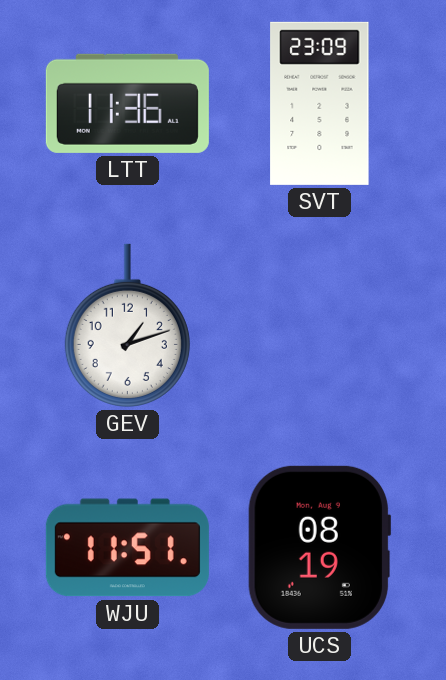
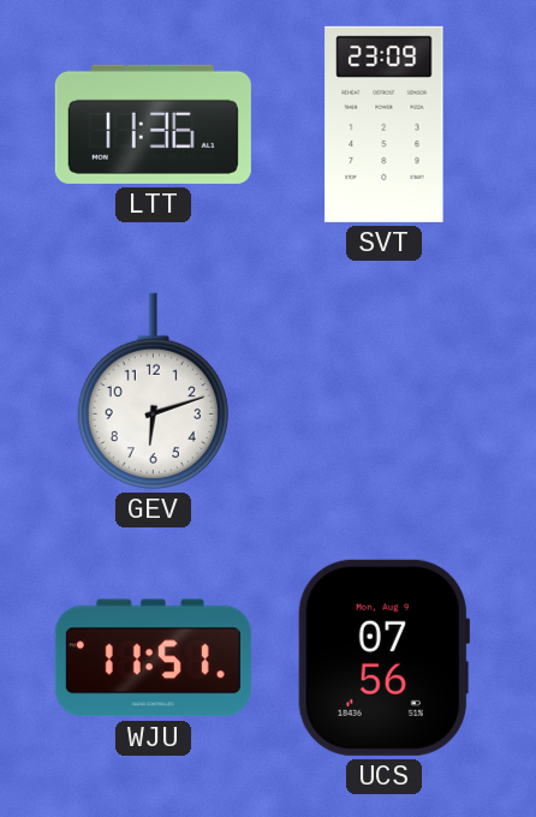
GEV: 1:12 -> 6:12 (153, 390)
UCS: 08:19 -> 07:56 (383, 657)
